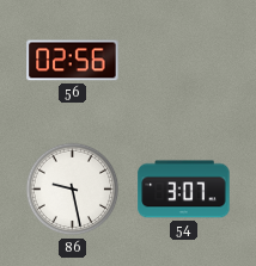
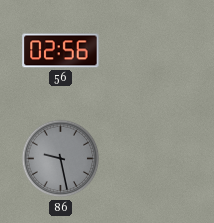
86 dial: white -> grey (61, 159)
54: 3:07 -> none (184, 190)
